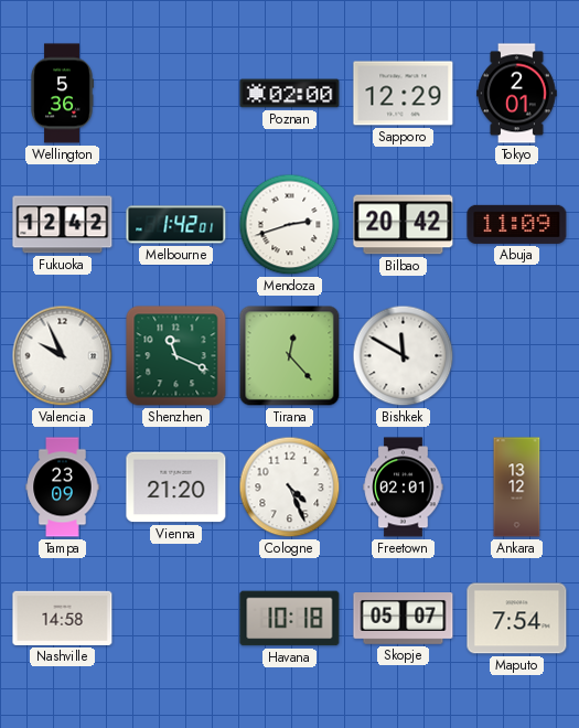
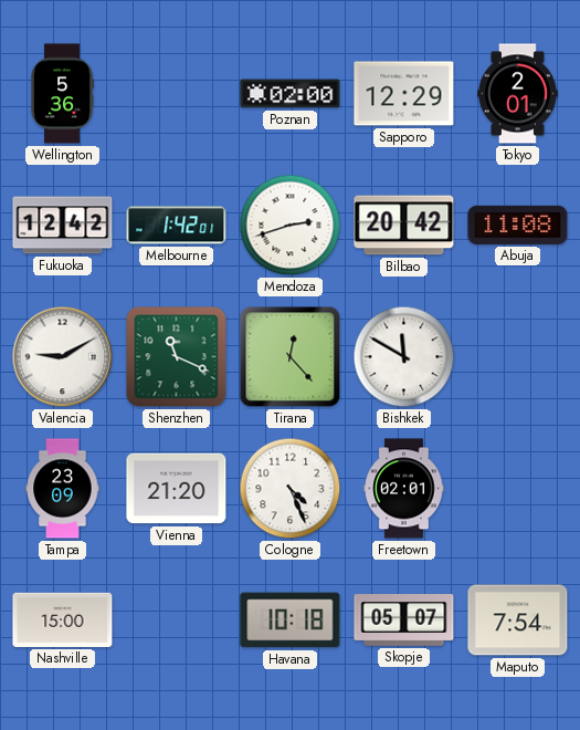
Abuja: 11:09 -> 11:08 (518, 225)
Valencia: 9:56 -> 9:10 (63, 357)
Ankara: 13:12 -> none (517, 488)
Nashville: 14:58 -> 15:00 (63, 619)
